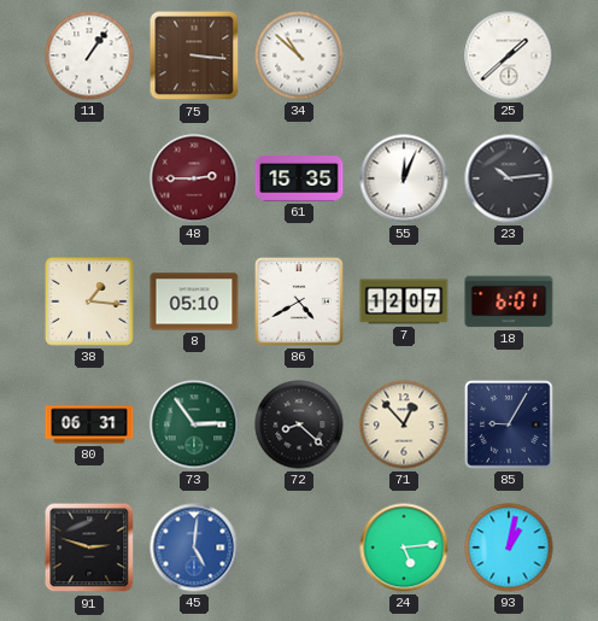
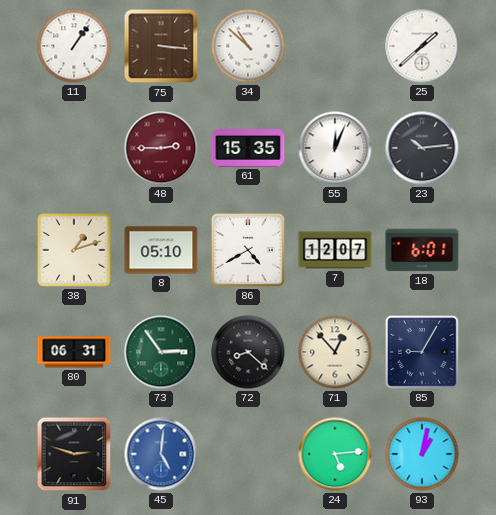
38: 1:16 -> 1:12 (74, 250)
